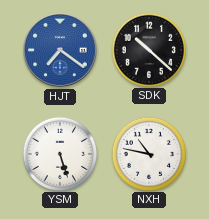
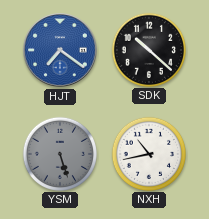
YSM dial: white -> grey (59, 153)
NXH: 10:47 -> 10:43 (148, 153)
